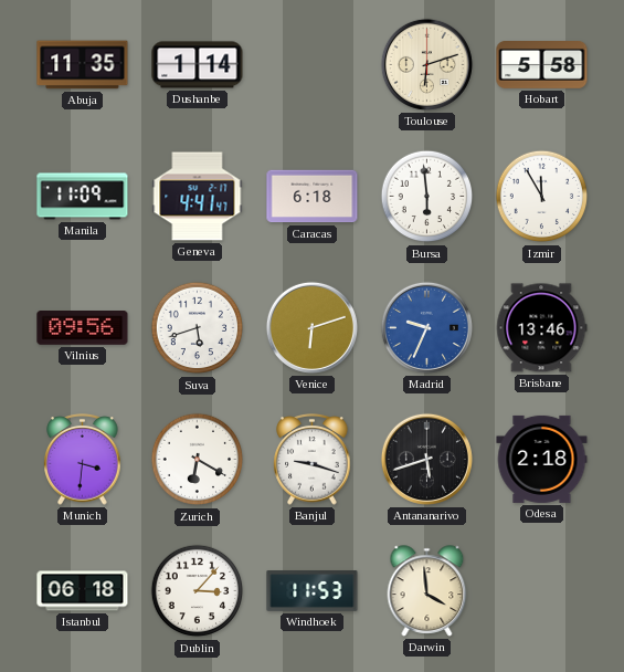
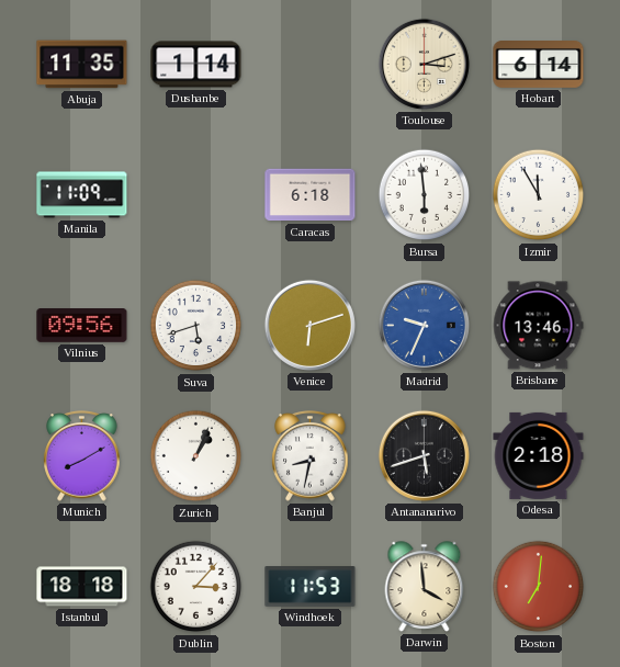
Toulouse: 6:12 -> 3:12 (424, 64)
Hobart: 5:58 -> 6:14 (539, 65)
Geneva: 4:41 -> none (198, 197)
Munich: 3:31 -> 8:10 (82, 456)
Zurich: 6:20 -> 1:04 (196, 456)
Banjul: 9:18 -> 8:32 (311, 456)
Istanbul: 06:18 -> 18:18 (82, 587)
Boston: none -> 7:01 (539, 587)
